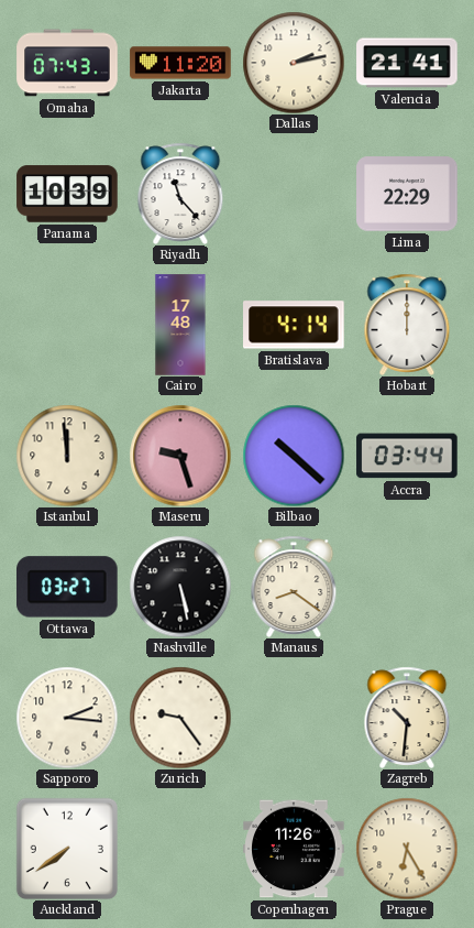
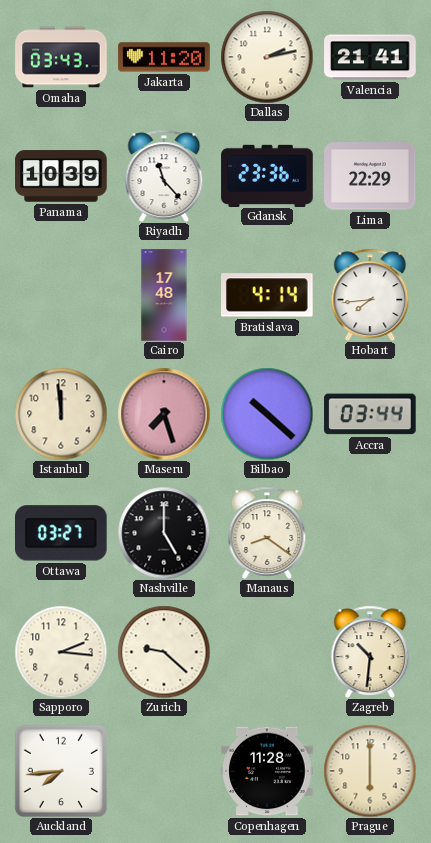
Omaha: 07:43 -> 03:43 (61, 57)
Gdansk: none -> 23:36 (267, 175)
Hobart: 12:00 -> 7:44 (370, 294)
Maseru: 9:27 -> 7:27 (164, 414)
Nashville: 5:28 -> 5:00 (164, 533)
Zurich: 9:24 -> 9:22 (164, 652)
Auckland: 7:39 -> 7:44 (61, 771)
Copenhagen: 11:26 -> 11:28 (267, 771)
Prague: 6:25 -> 6:00 (370, 771)
